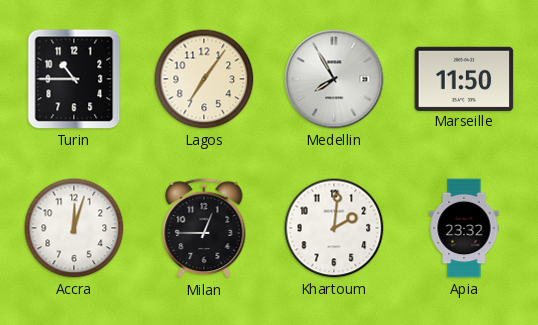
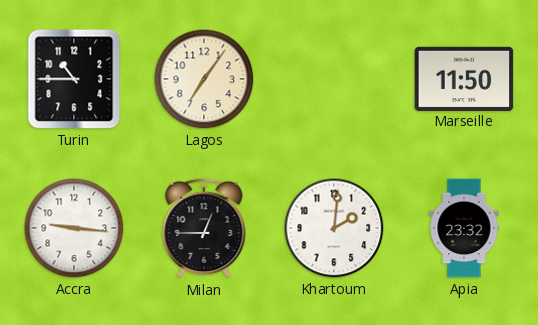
Medellin: 7:55 -> none (334, 79)
Accra: 12:03 -> 9:16 (74, 228)
